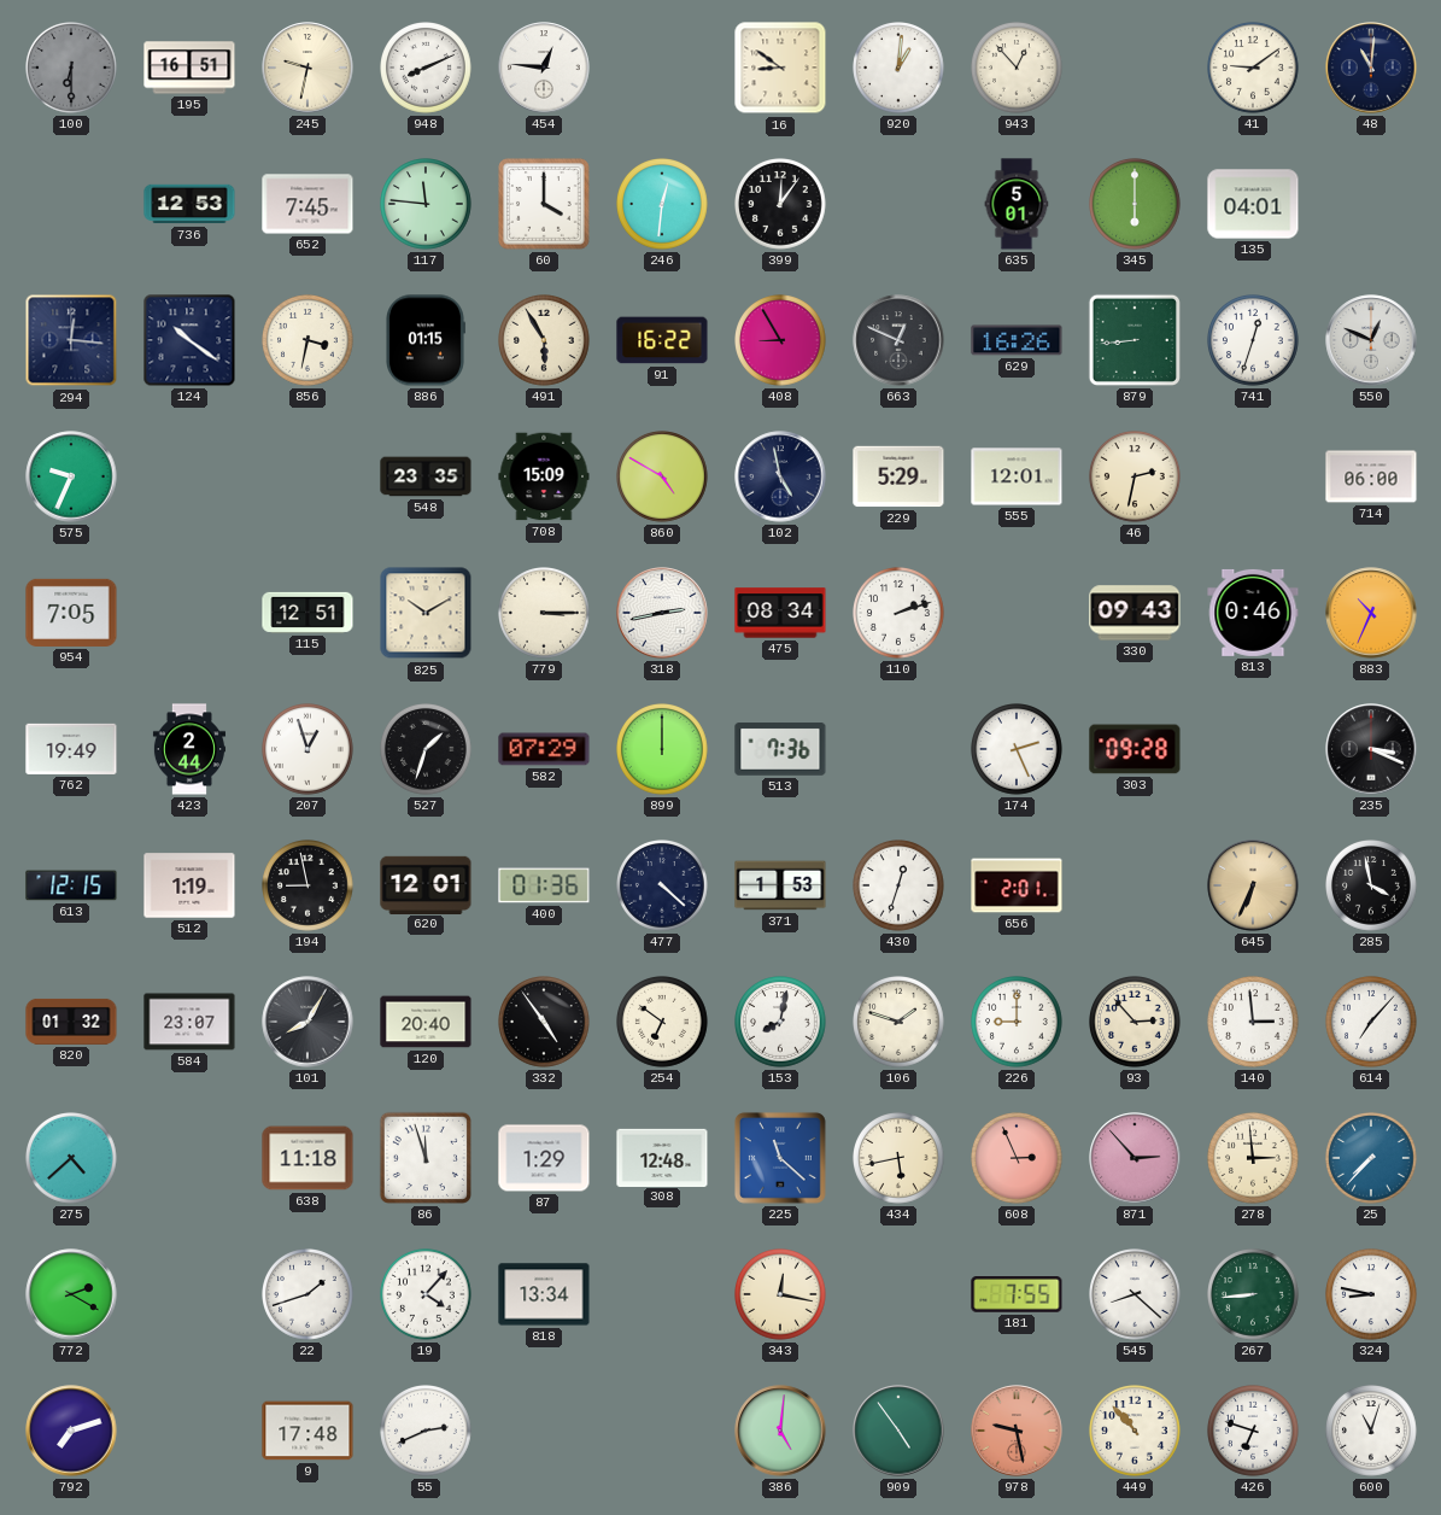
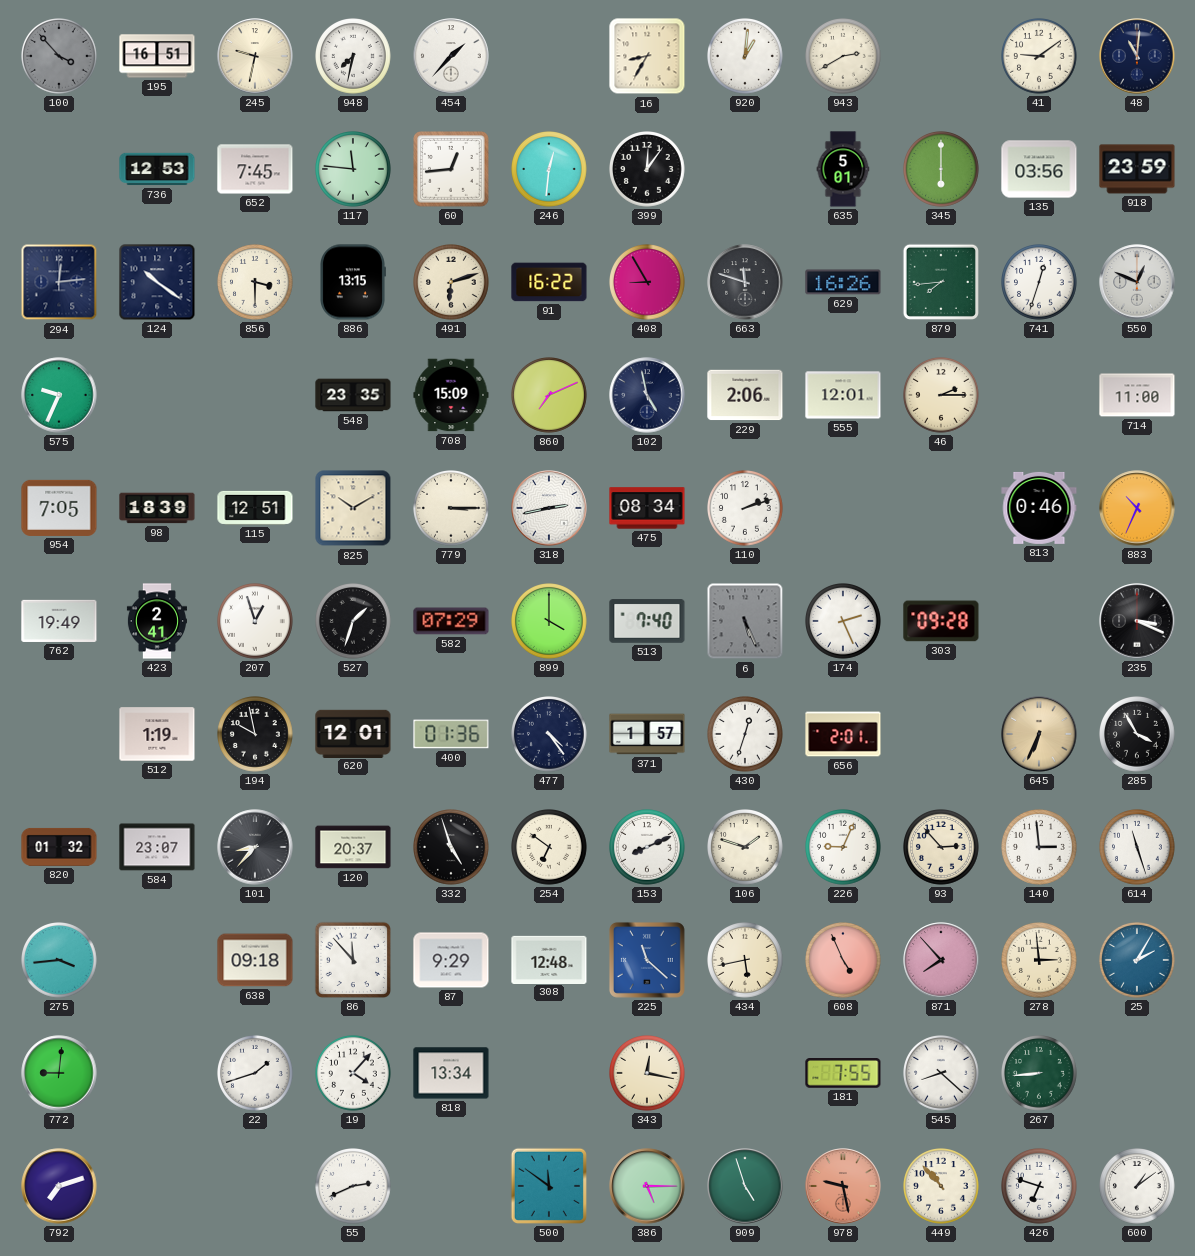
100: 6:30 -> 3:53 (60, 57)
948: 8:11 -> 7:32 (354, 57)
454: 12:46 -> 1:37 (451, 56)
16: 8:51 -> 8:35 (647, 56)
943: 12:53 -> 2:40 (844, 57)
60: 4:00 -> 12:44 (451, 169)
135: 04:01 -> 03:56 (1039, 169)
918: none -> 23:59 (1137, 169)
294: 12:16 -> 12:14 (59, 282)
856: 3:32 -> 3:30 (256, 283)
886: 01:15 -> 13:15 (353, 282)
491: 5:55 -> 6:12 (452, 283)
663: 12:49 -> 11:48 (745, 282)
879: 8:44 -> 7:44 (941, 282)
860: 4:50 -> 7:11 (550, 396)
229: 5:29 -> 2:06 (745, 395)
46: 2:32 -> 2:15 (942, 396)
714: 06:00 -> 11:00 (1137, 395)
98: none -> 18:39 (157, 508)
330: 09:43 -> none (1135, 613)
423: 2:44 -> 2:41 (157, 621)
899: 12:00 -> 4:00 (550, 622)
513: 7:36 -> 7:40 (647, 621)
6: none -> 5:26 (745, 621)
613: 12:15 -> none (71, 885)
194: 8:58 -> 9:58 (256, 735)
477: 4:22 -> 4:24 (550, 735)
371: 1:53 -> 1:57 (647, 734)
285: 3:58 -> 3:55 (1138, 735)
101: 8:05 -> 8:37 (255, 847)
120: 20:40 -> 20:37 (353, 847)
332: 4:54 -> 4:57 (452, 848)
153: 8:02 -> 8:11 (648, 848)
226: 9:00 -> 9:04 (844, 848)
614: 7:07 -> 11:27 (1138, 848)
275: 4:38 -> 3:44 (60, 961)
638: 11:18 -> 09:18 (255, 960)
86: 11:57 -> 11:53 (353, 960)
87: 1:29 -> 9:29 (451, 960)
608: 2:56 -> 4:56 (844, 961)
871: 2:53 -> 7:53 (941, 960)
25: 7:37 -> 2:05 (1138, 961)
772: 2:20 -> 9:01 (59, 1073)
324: 8:47 -> none (1372, 1295)
9: 17:48 -> none (307, 1431)
500: none -> 11:51 (549, 1186)
386: 5:01 -> 5:15 (647, 1186)
909: 4:54 -> 4:57 (745, 1186)
600: 11:03 -> 1:09 (1138, 1187)
